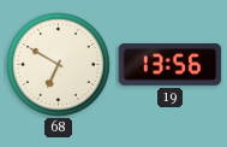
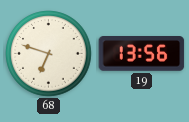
68: 6:50 -> 6:48 (49, 54)
